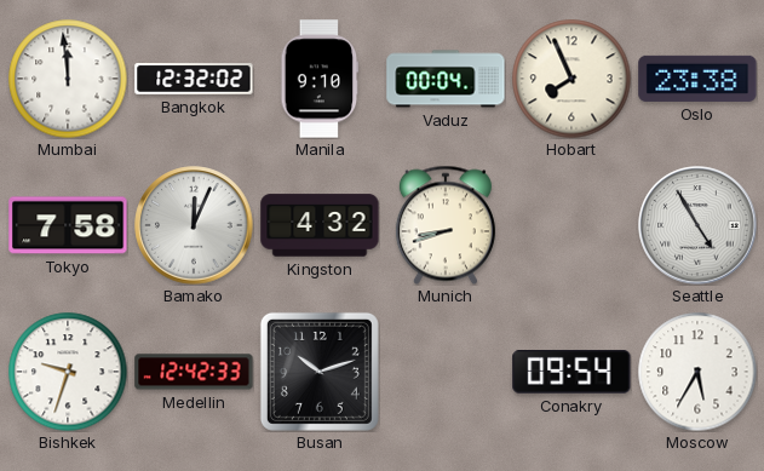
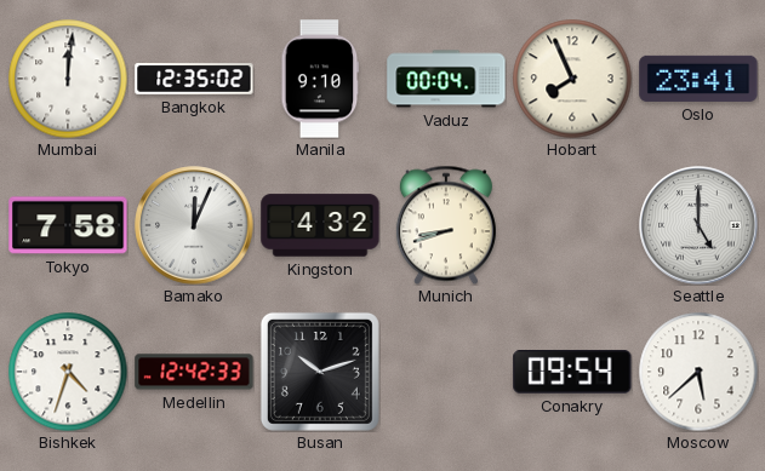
Mumbai: 11:59 -> 12:01 (68, 79)
Bangkok: 12:32 -> 12:35 (194, 79)
Oslo: 23:38 -> 23:41 (698, 79)
Seattle: 4:55 -> 5:00 (698, 225)
Bishkek: 9:33 -> 4:33 (68, 372)
Moscow: 5:35 -> 5:38 (698, 372)
